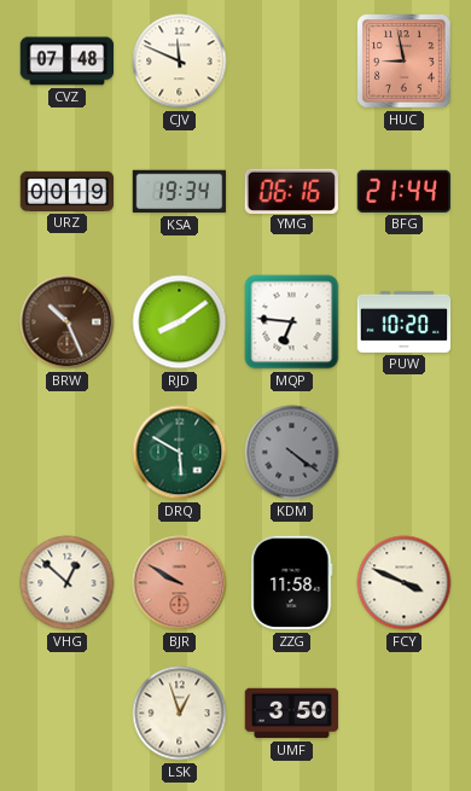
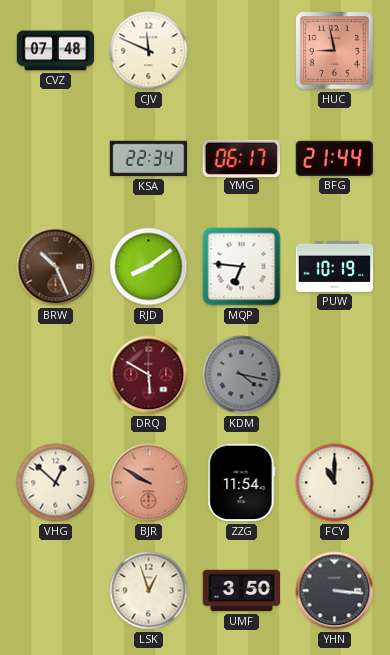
URZ: 00:19 -> none (68, 191)
KSA: 19:34 -> 22:34 (149, 159)
YMG: 06:16 -> 06:17 (241, 158)
PUW: 10:20 -> 10:19 (335, 266)
DRQ dial: green -> burgundy (149, 375)
KDM: 4:21 -> 4:17 (242, 375)
ZZG: 11:58 -> 11:54 (242, 483)
FCY: 3:49 -> 11:00 (335, 483)
YHN: none -> 3:16 (335, 591)
